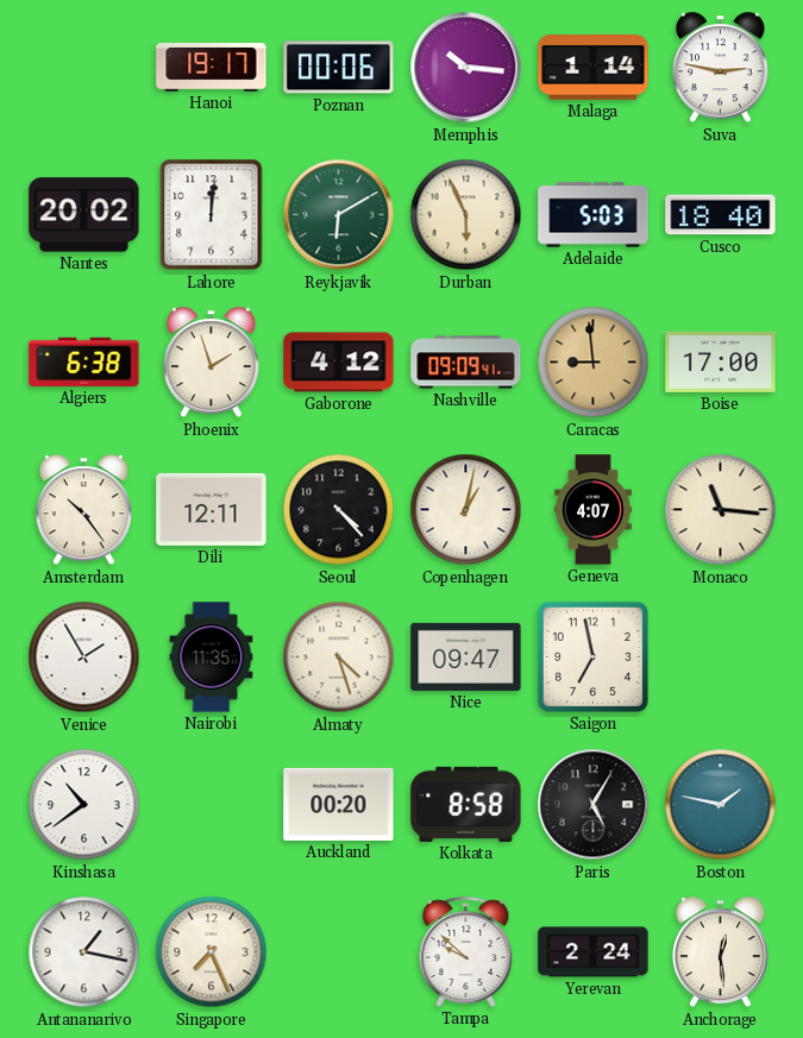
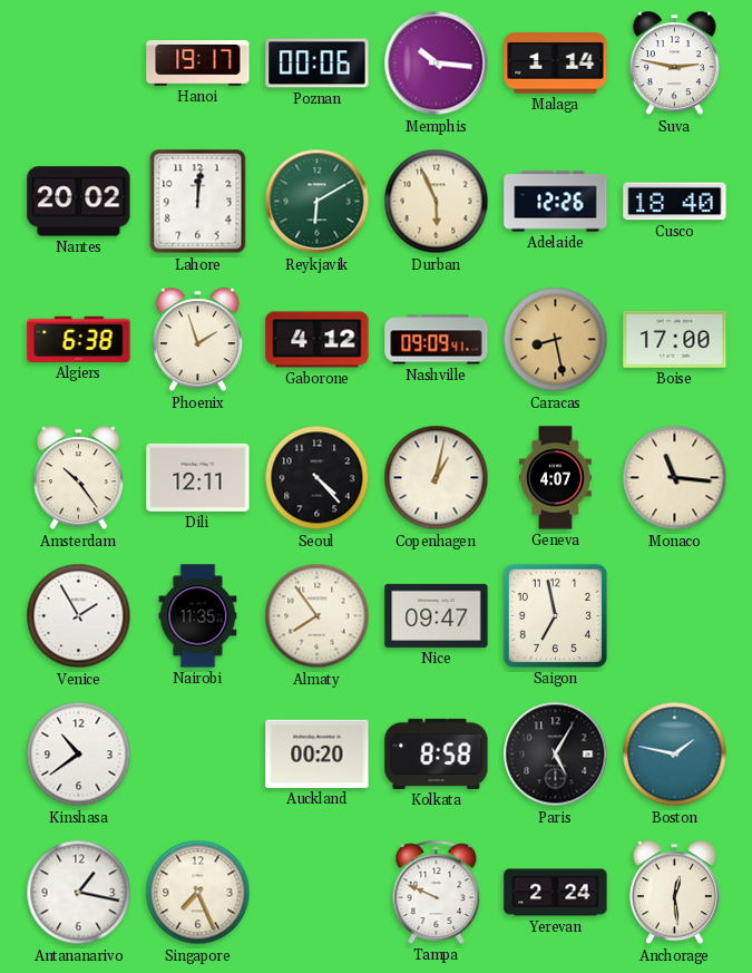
Adelaide: 5:03 -> 12:26 (556, 202)
Caracas: 8:59 -> 8:28 (556, 340)
Almaty: 4:27 -> 7:54 (318, 616)
Tampa: 9:52 -> 9:49 (437, 892)
